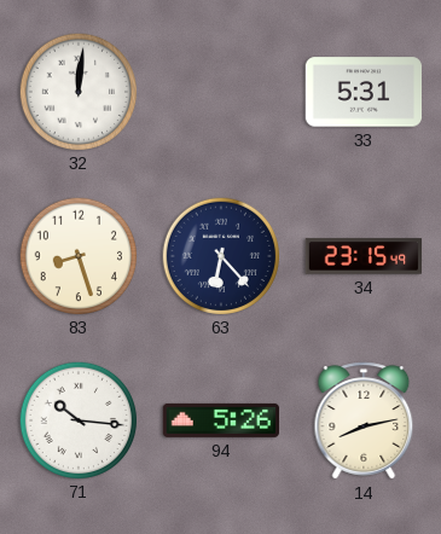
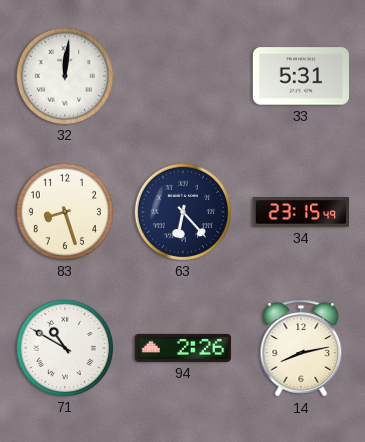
71: 10:16 -> 10:50 (64, 347)
94: 5:26 -> 2:26 (182, 348)
